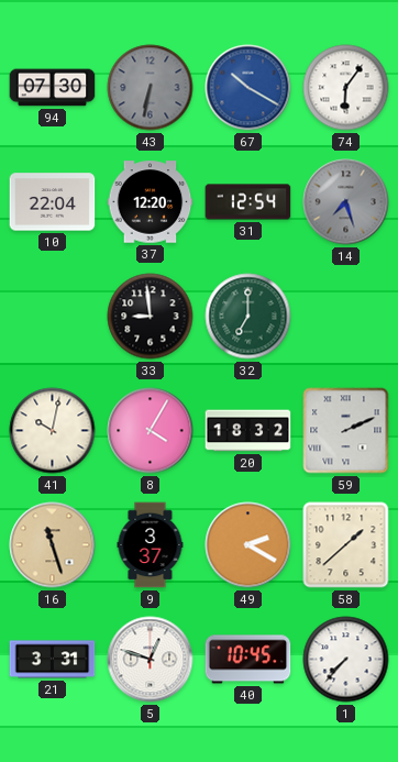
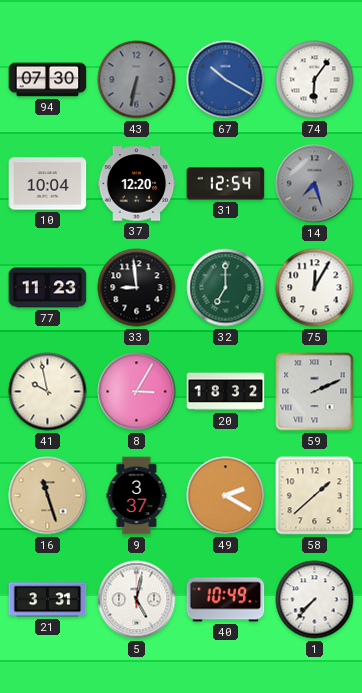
10: 22:04 -> 10:04 (48, 184)
77: none -> 11:23 (48, 288)
75: none -> 12:05 (315, 288)
41: 10:02 -> 9:58 (48, 392)
8: 4:05 -> 3:05 (137, 392)
5: 12:48 -> 5:02 (137, 600)
40: 10:45 -> 10:49 (226, 600)
